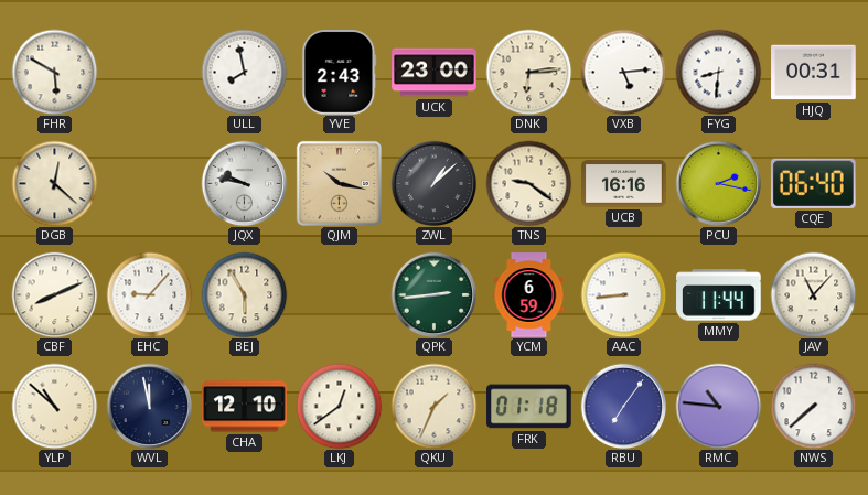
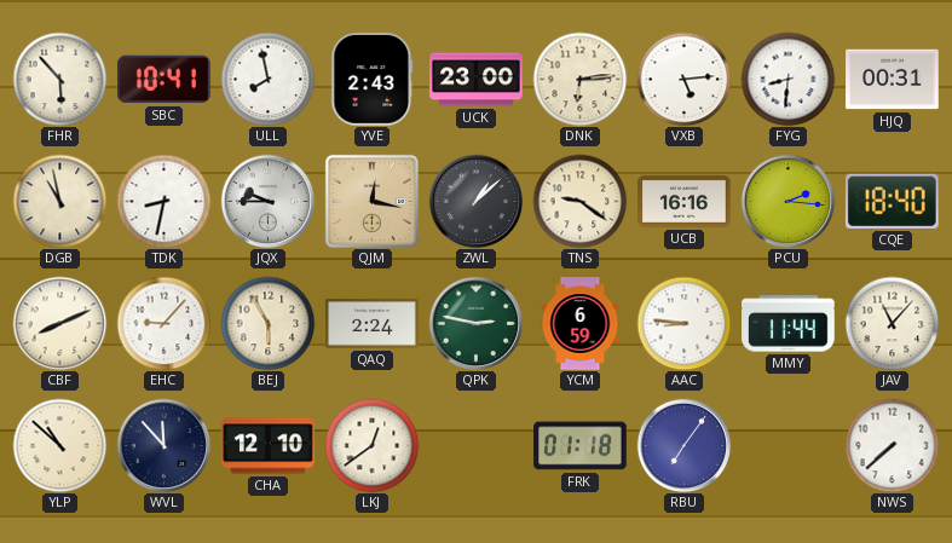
FHR: 5:50 -> 5:53 (59, 79)
SBC: none -> 10:41 (165, 80)
DGB: 12:22 -> 10:58 (59, 201)
TDK: none -> 8:32 (163, 201)
JQX: 9:47 -> 9:45 (267, 201)
QJM: 10:17 -> 12:17 (371, 201)
PCU: 2:17 -> 2:16 (787, 201)
CQE: 06:40 -> 18:40 (892, 201)
QAQ: none -> 2:24 (373, 324)
QPK: 2:44 -> 2:47 (475, 323)
AAC: 8:44 -> 8:46 (683, 323)
WVL: 11:58 -> 11:53 (163, 445)
QKU: 1:34 -> none (433, 406)
RMC: 10:46 -> none (718, 406)
